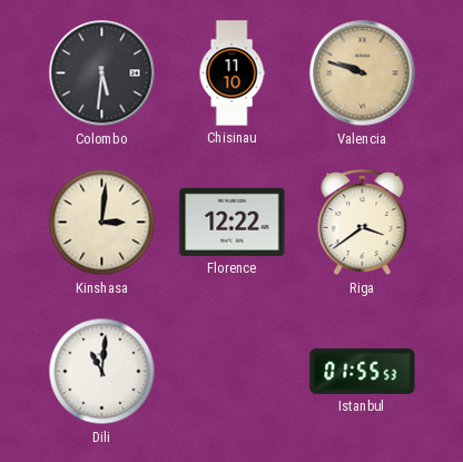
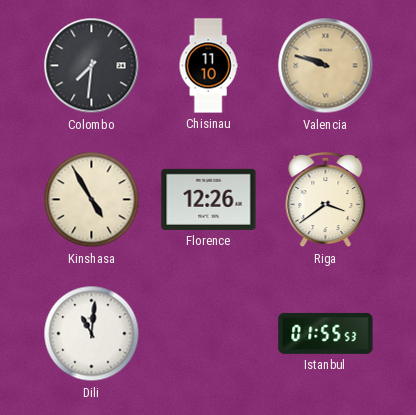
Colombo: 5:31 -> 7:31 (92, 66)
Kinshasa: 3:01 -> 4:55 (92, 200)
Florence: 12:22 -> 12:26 (209, 199)
